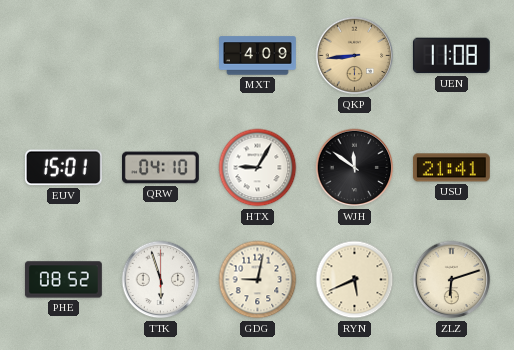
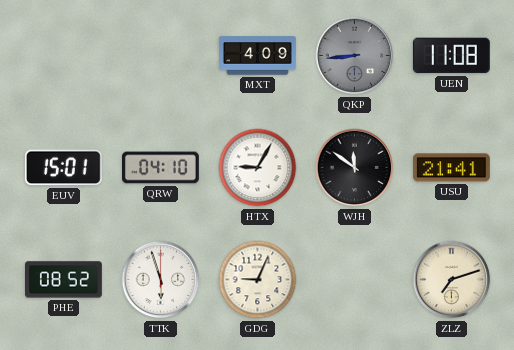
QKP dial: champagne -> grey (355, 56)
GDG: 9:02 -> 9:04 (258, 280)
RYN: 5:41 -> none (355, 280)
ZLZ: 6:12 -> 7:12 (452, 280)
